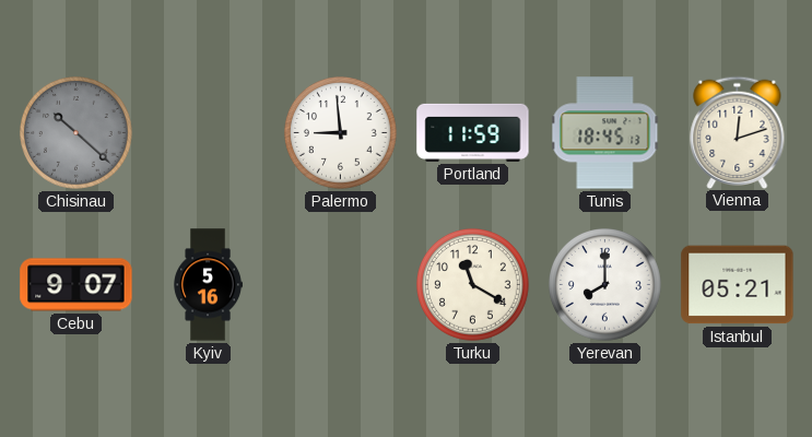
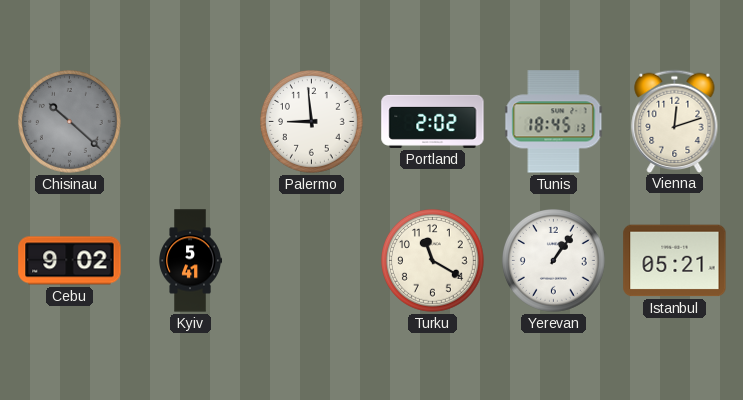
Portland: 11:59 -> 2:02 (433, 121)
Cebu: 9:07 -> 9:02 (70, 261)
Kyiv: 5:16 -> 5:41 (190, 261)
Yerevan: 8:00 -> 1:06 (554, 261)
